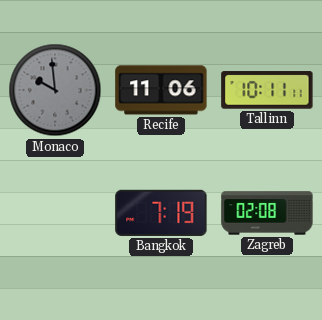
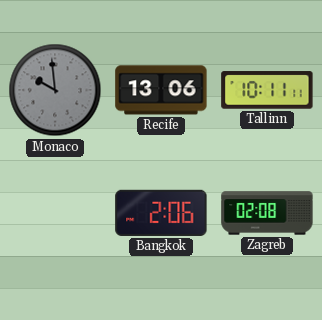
Recife: 11:06 -> 13:06 (161, 90)
Bangkok: 7:19 -> 2:06 (161, 213)
